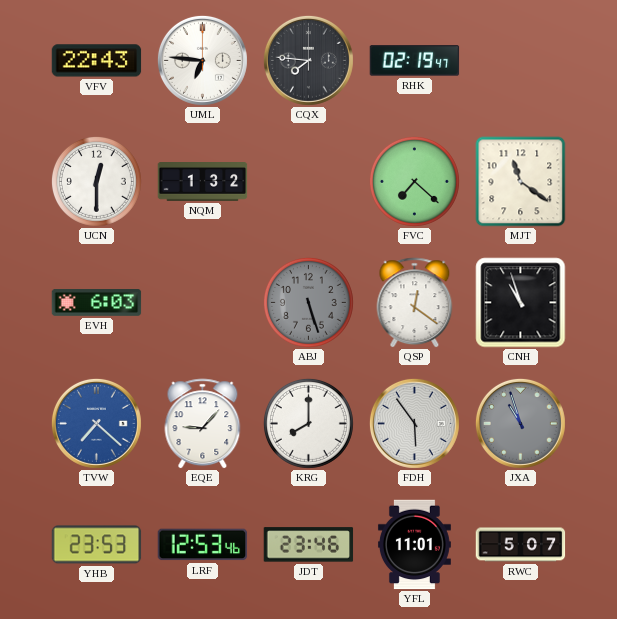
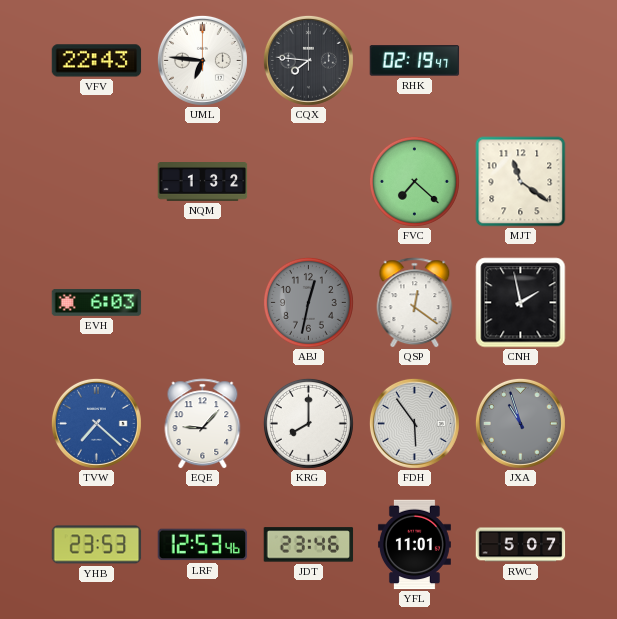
UCN: 12:30 -> none (96, 181)
ABJ: 5:27 -> 12:32 (308, 302)
CNH: 10:57 -> 1:58 (521, 303)
